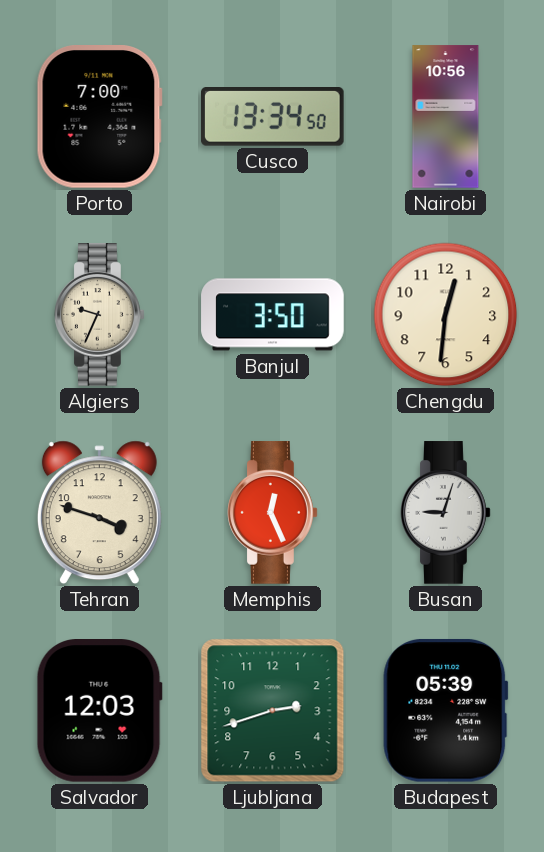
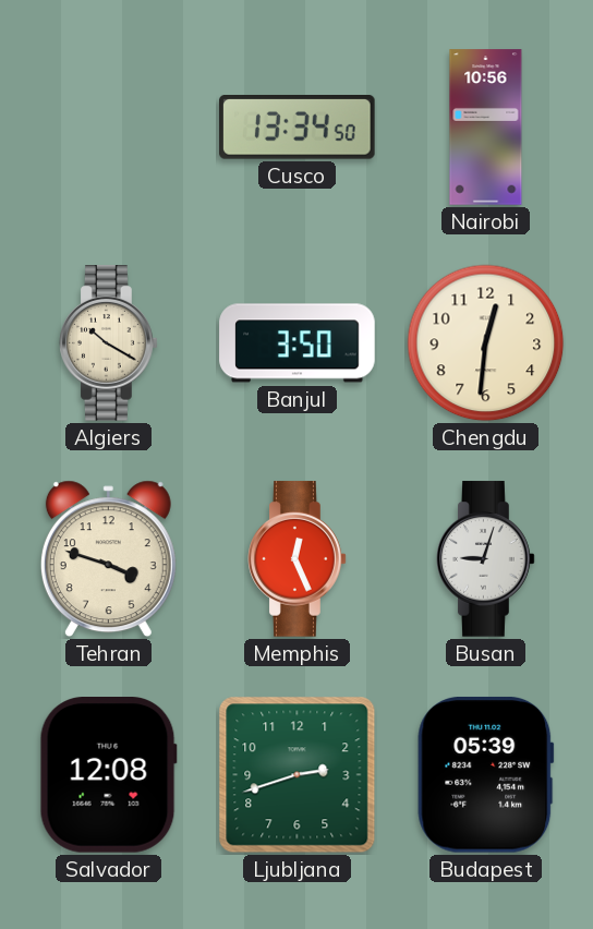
Porto: 7:00 -> none (99, 117)
Algiers: 9:34 -> 10:20 (109, 343)
Salvador: 12:03 -> 12:08 (108, 775)
